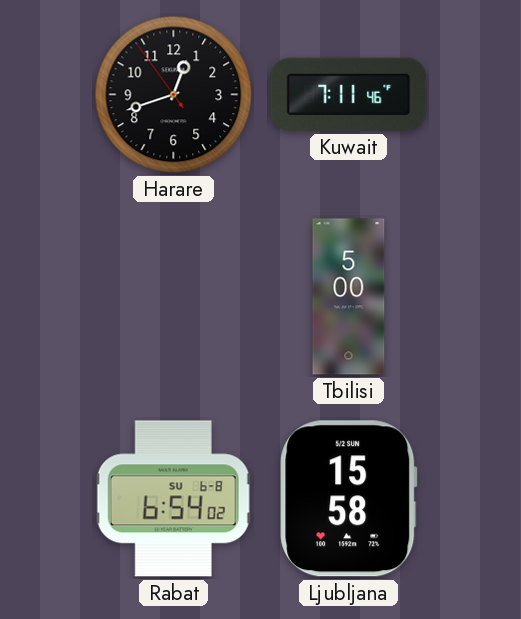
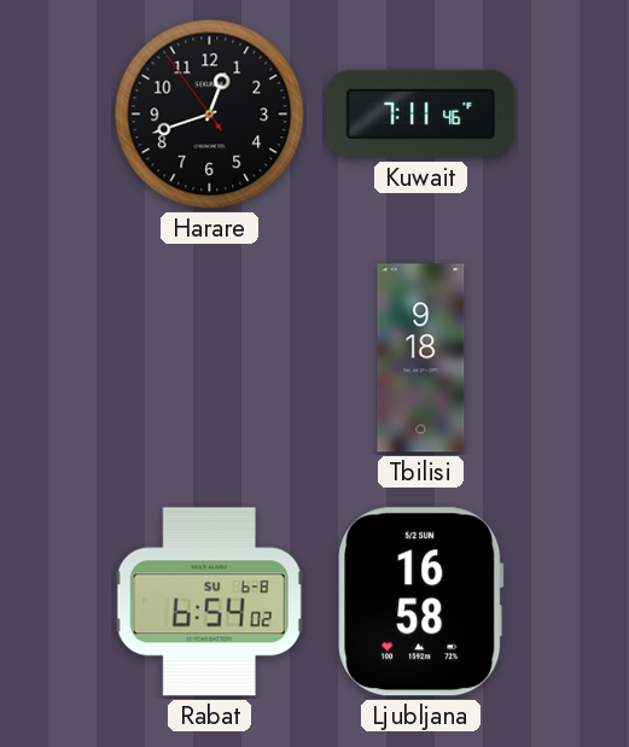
Tbilisi: 5:00 -> 9:18 (421, 358)
Ljubljana: 15:58 -> 16:58 (421, 602)
